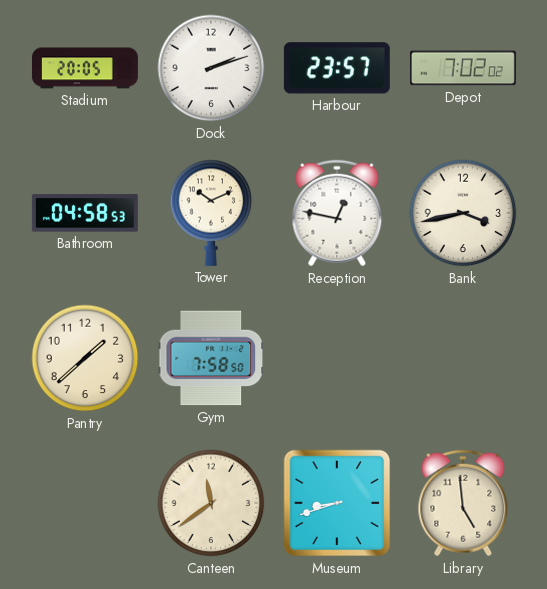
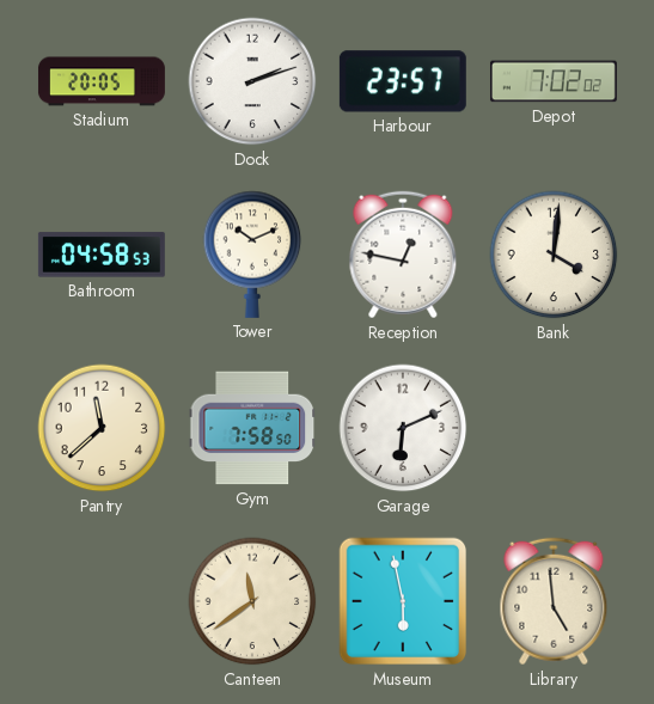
Bank: 3:43 -> 4:01 (554, 255)
Pantry: 1:38 -> 11:38 (102, 428)
Garage: none -> 6:11 (403, 428)
Museum: 8:42 -> 5:58 (403, 601)
